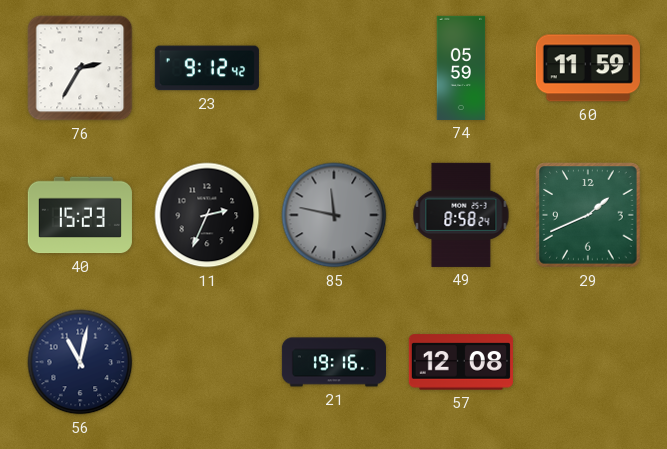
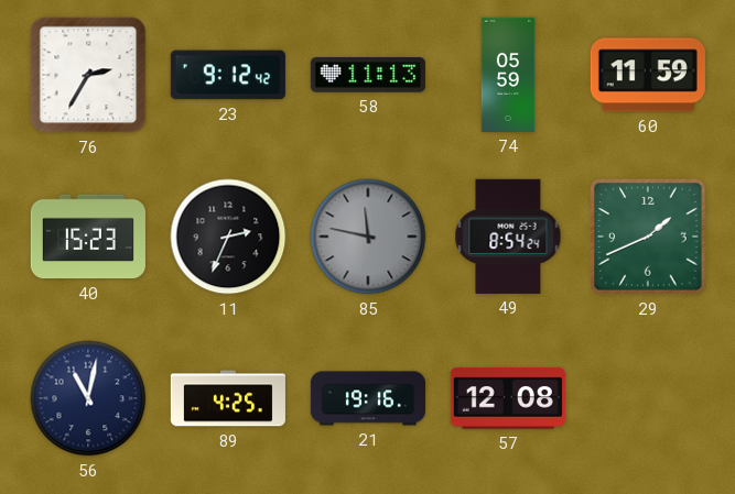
58: none -> 11:13 (368, 76)
49: 8:58 -> 8:54 (508, 237)
89: none -> 4:25 (228, 398)
